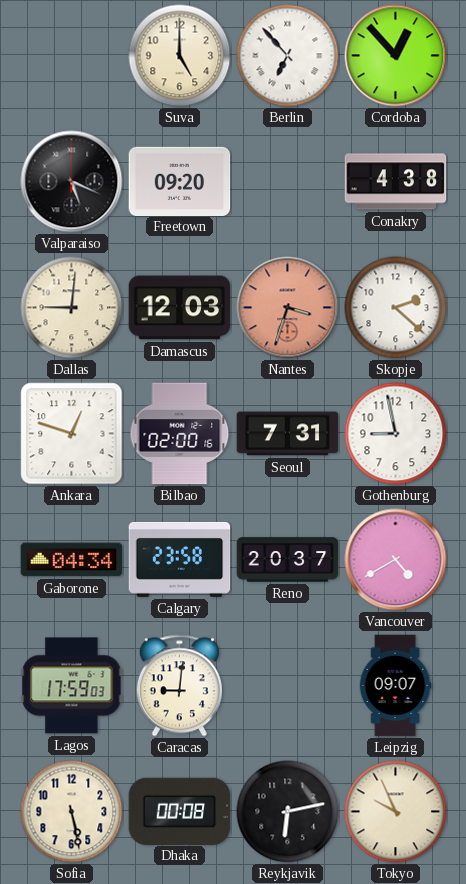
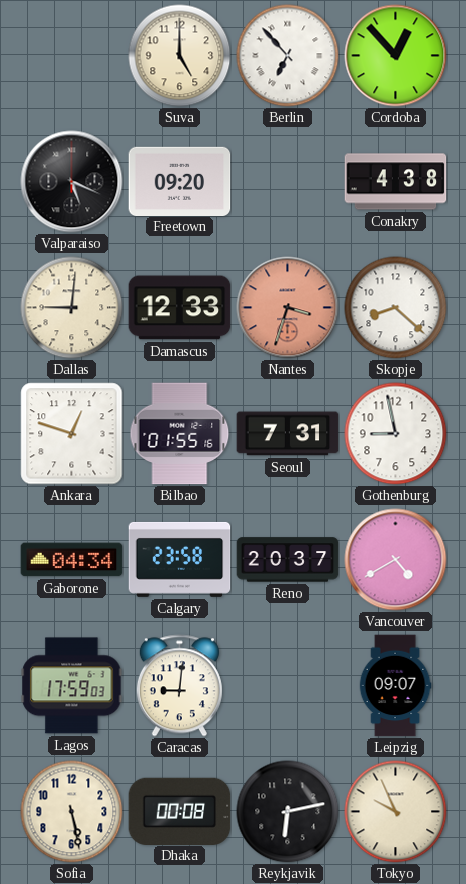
Damascus: 12:03 -> 12:33 (180, 308)
Skopje: 2:22 -> 8:22 (396, 308)
Bilbao: 02:00 -> 01:55 (180, 434)
